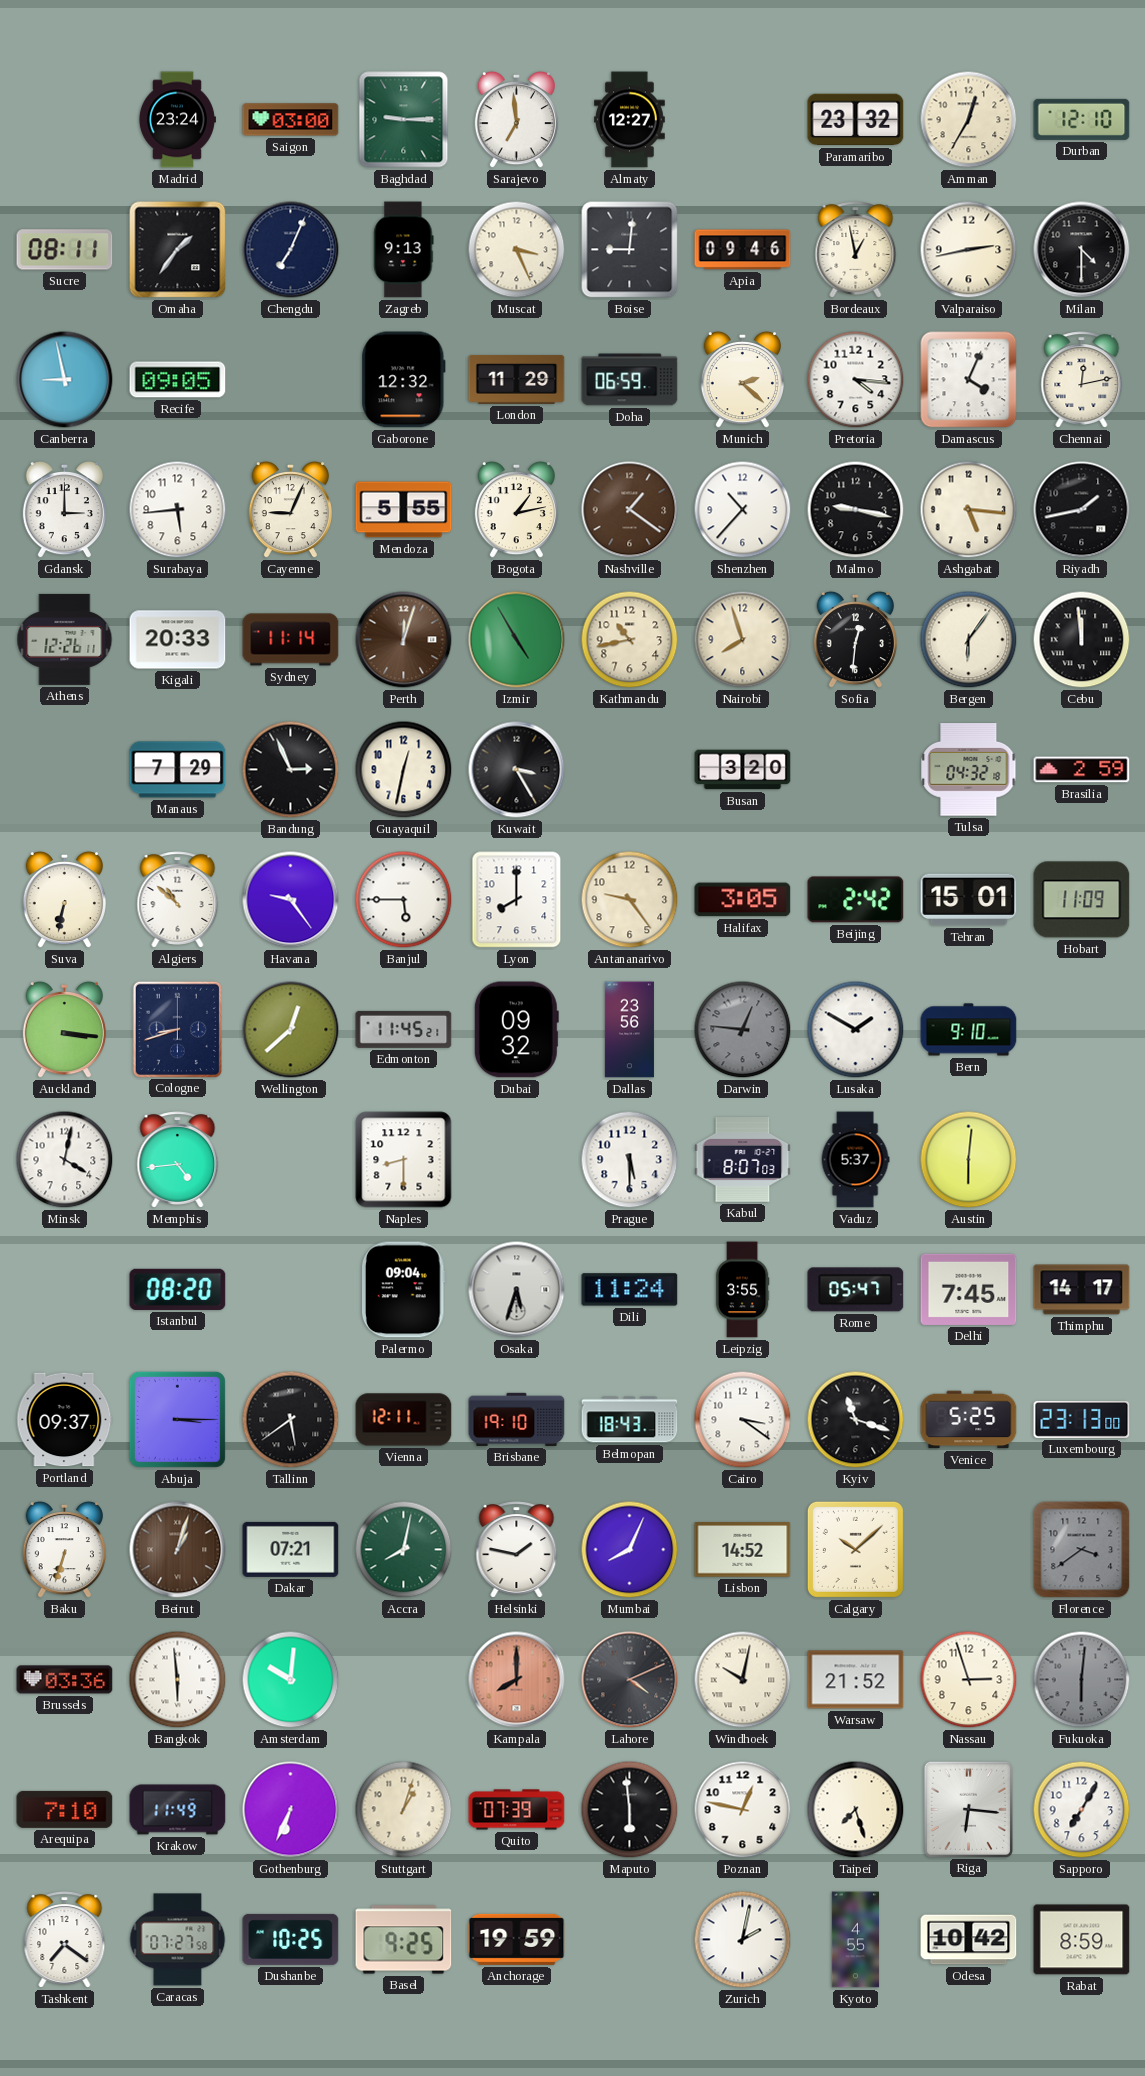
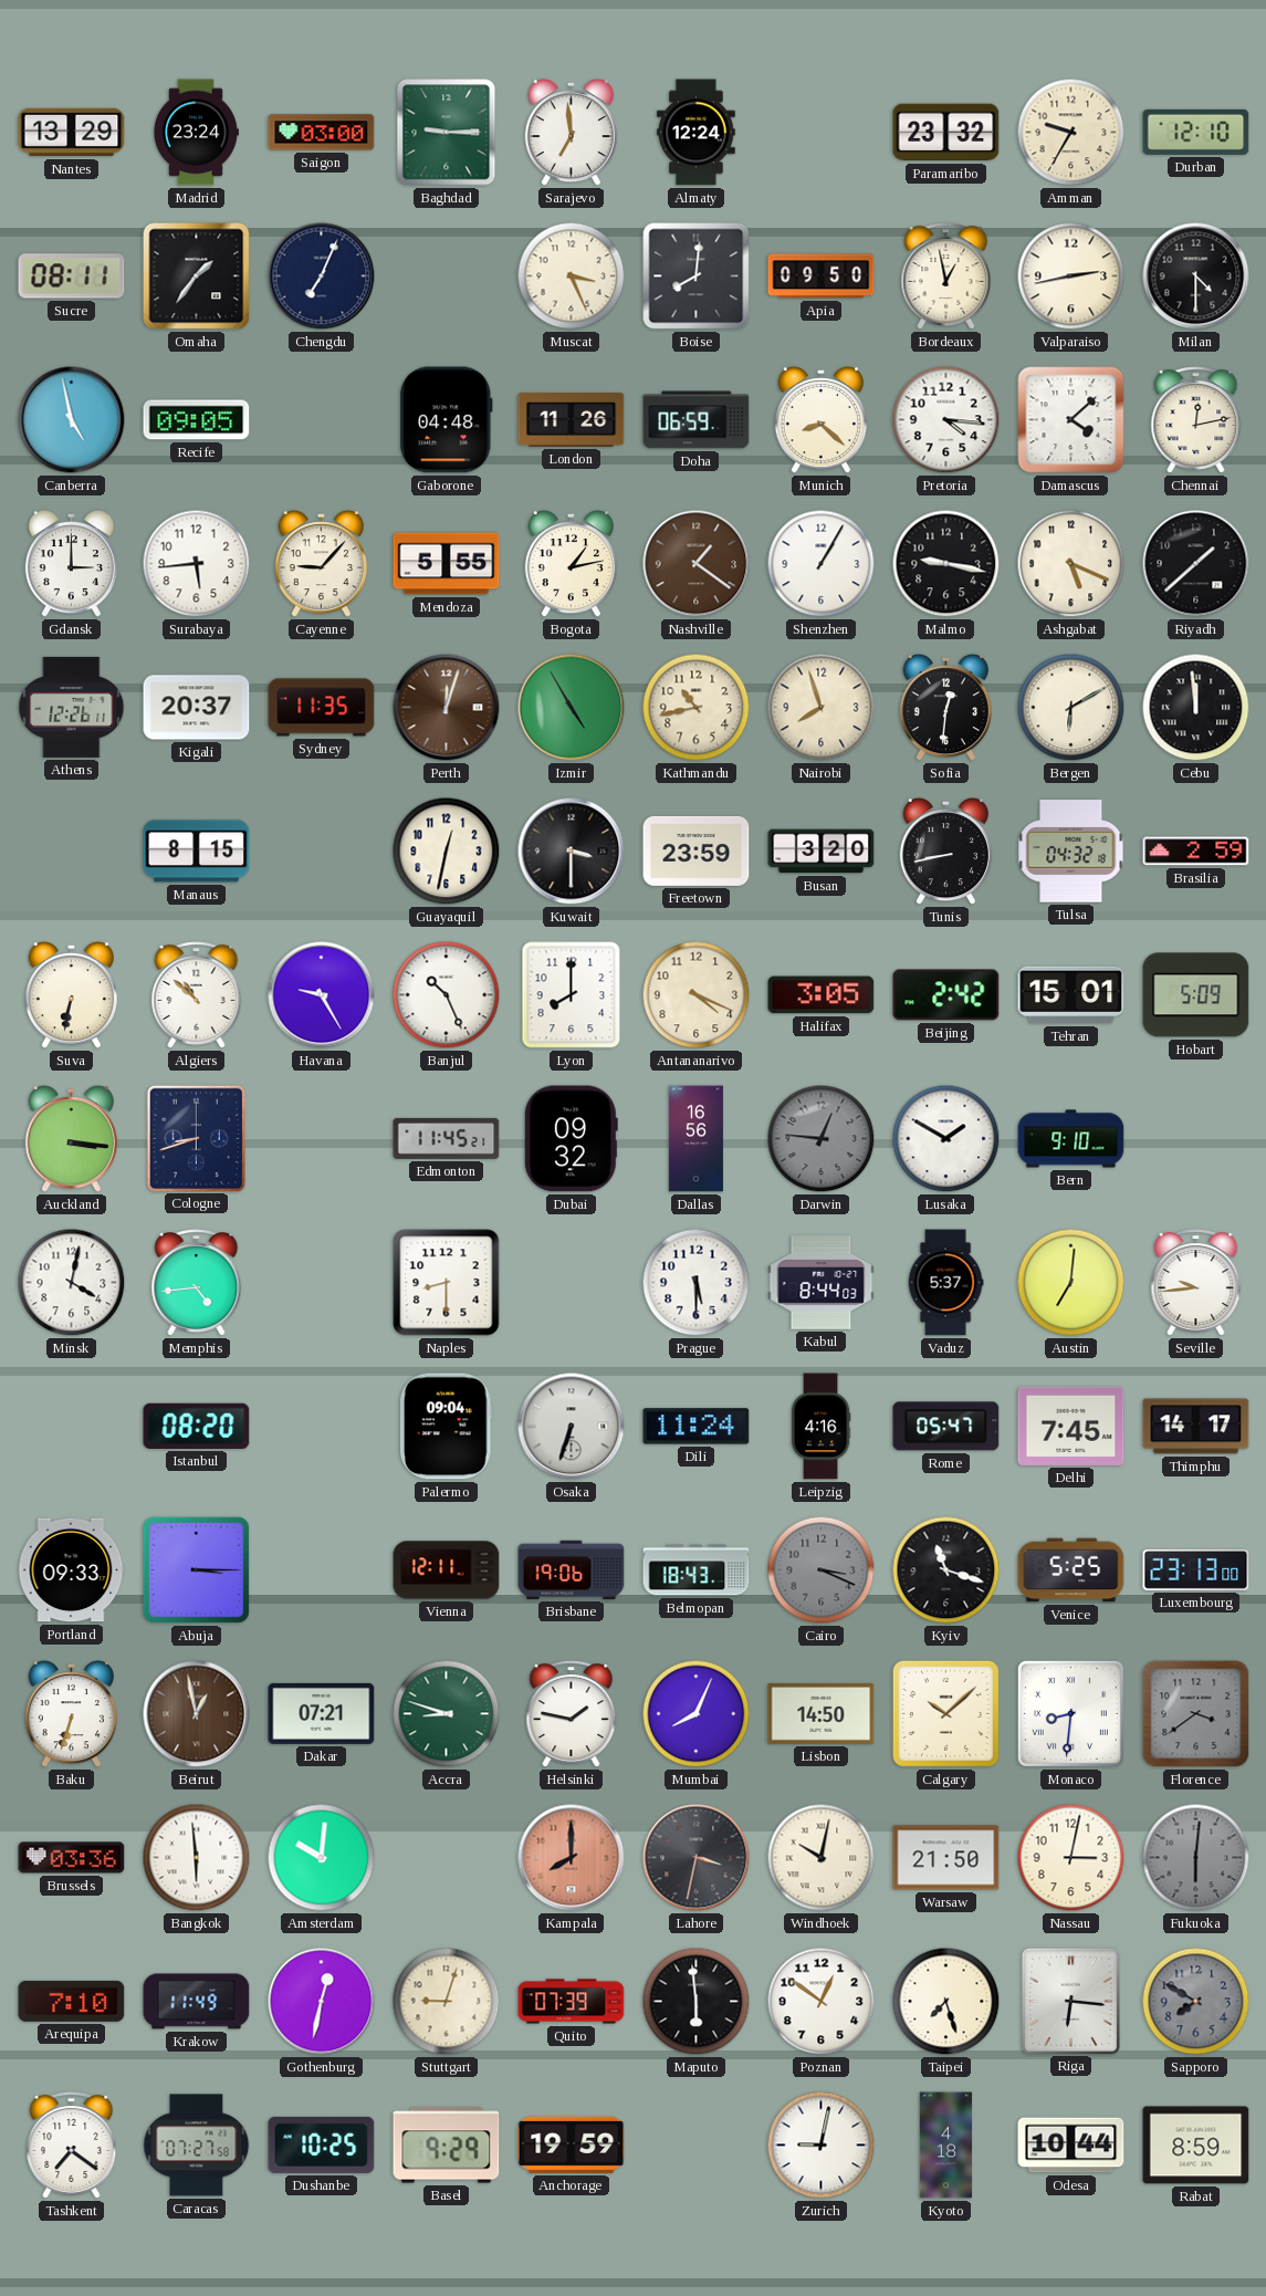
Nantes: none -> 13:29 (72, 133)
Almaty: 12:27 -> 12:24 (697, 133)
Amman: 12:35 -> 9:35 (1071, 133)
Zagreb: 9:13 -> none (404, 250)
Boise: 9:01 -> 8:01 (697, 276)
Apia: 09:46 -> 09:50 (822, 276)
Canberra: 8:58 -> 4:58 (72, 420)
Gaborone: 12:32 -> 04:48 (447, 420)
London: 11:29 -> 11:26 (572, 419)
Munich: 2:22 -> 8:22 (820, 420)
Damascus: 4:04 -> 4:08 (1071, 420)
Cayenne: 9:04 -> 9:07 (321, 564)
Shenzhen: 10:37 -> 1:05 (822, 564)
Ashgabat: 5:16 -> 5:19 (1071, 564)
Riyadh: 1:43 -> 1:38 (1196, 564)
Kigali: 20:33 -> 20:37 (197, 708)
Sydney: 11:14 -> 11:35 (322, 708)
Bergen: 6:06 -> 6:10 (1071, 708)
Manaus: 7:29 -> 8:15 (197, 852)
Bandung: 2:56 -> none (291, 770)
Kuwait: 3:25 -> 3:30 (572, 852)
Freetown: none -> 23:59 (697, 850)
Tunis: none -> 8:43 (945, 852)
Havana: 9:24 -> 9:25 (322, 995)
Banjul: 5:45 -> 10:26 (447, 995)
Antananarivo: 9:24 -> 4:19 (697, 995)
Hobart: 11:09 -> 5:09 (1196, 995)
Wellington: 12:38 -> none (291, 1030)
Dallas: 23:56 -> 16:56 (695, 1139)
Kabul: 8:07 -> 8:44 (822, 1283)
Austin: 6:01 -> 7:01 (1071, 1283)
Seville: none -> 9:44 (1196, 1283)
Osaka: 5:33 -> 6:33 (572, 1427)
Leipzig: 3:55 -> 4:16 (820, 1427)
Portland: 09:37 -> 09:33 (72, 1570)
Tallinn: 5:39 -> none (291, 1420)
Brisbane: 19:10 -> 19:06 (572, 1569)
Cairo: 3:21 -> 3:19 (822, 1570)
Cairo dial: white -> grey (822, 1570)
Beirut: 1:03 -> 12:58 (197, 1714)
Accra: 8:02 -> 8:48 (447, 1714)
Lisbon: 14:52 -> 14:50 (822, 1714)
Monaco: none -> 8:31 (1070, 1713)
Lahore: 4:11 -> 3:32 (697, 1858)
Warsaw: 21:52 -> 21:50 (946, 1858)
Nassau: 2:57 -> 3:02 (1071, 1858)
Gothenburg: 6:34 -> 12:32 (322, 2002)
Stuttgart: 1:03 -> 9:03 (447, 2002)
Poznan: 12:47 -> 12:51 (822, 2002)
Sapporo: 7:05 -> 7:50 (1196, 2002)
Sapporo dial: white -> grey (1196, 2002)
Basel: 9:25 -> 9:29 (447, 2146)
Zurich: 2:02 -> 9:02 (822, 2146)
Kyoto: 4:55 -> 4:18 (946, 2146)
Odesa: 10:42 -> 10:44 (1071, 2146)
